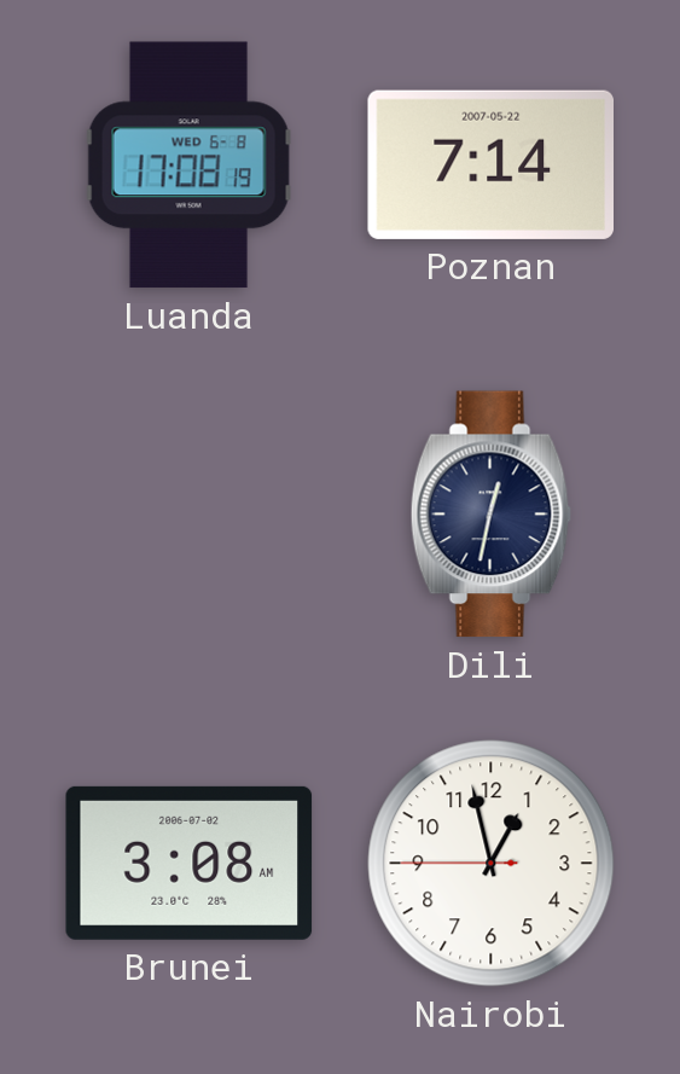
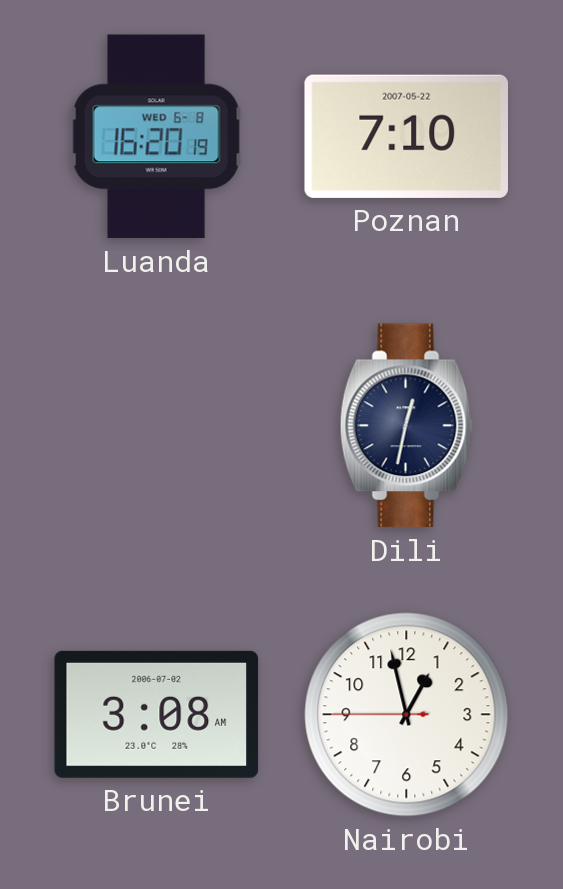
Luanda: 17:08 -> 16:20 (157, 137)
Poznan: 7:14 -> 7:10 (406, 136)
